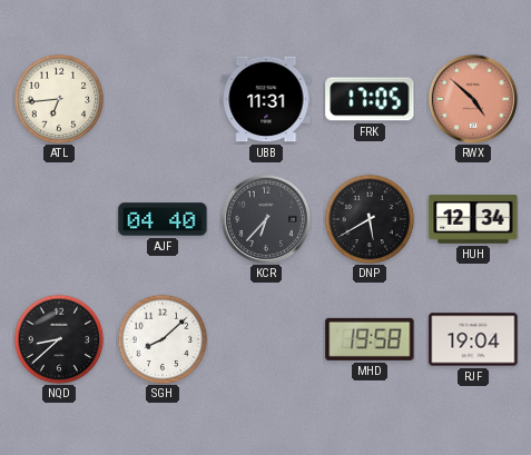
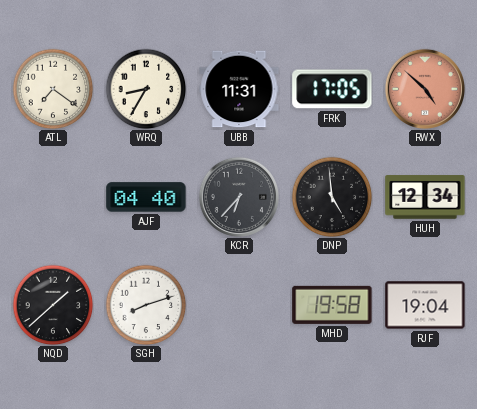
ATL: 6:44 -> 7:21 (53, 89)
WRQ: none -> 8:35 (146, 89)
DNP: 5:40 -> 4:59 (332, 197)
NQD: 8:38 -> 1:38 (53, 305)
SGH: 8:08 -> 8:12 (146, 305)
